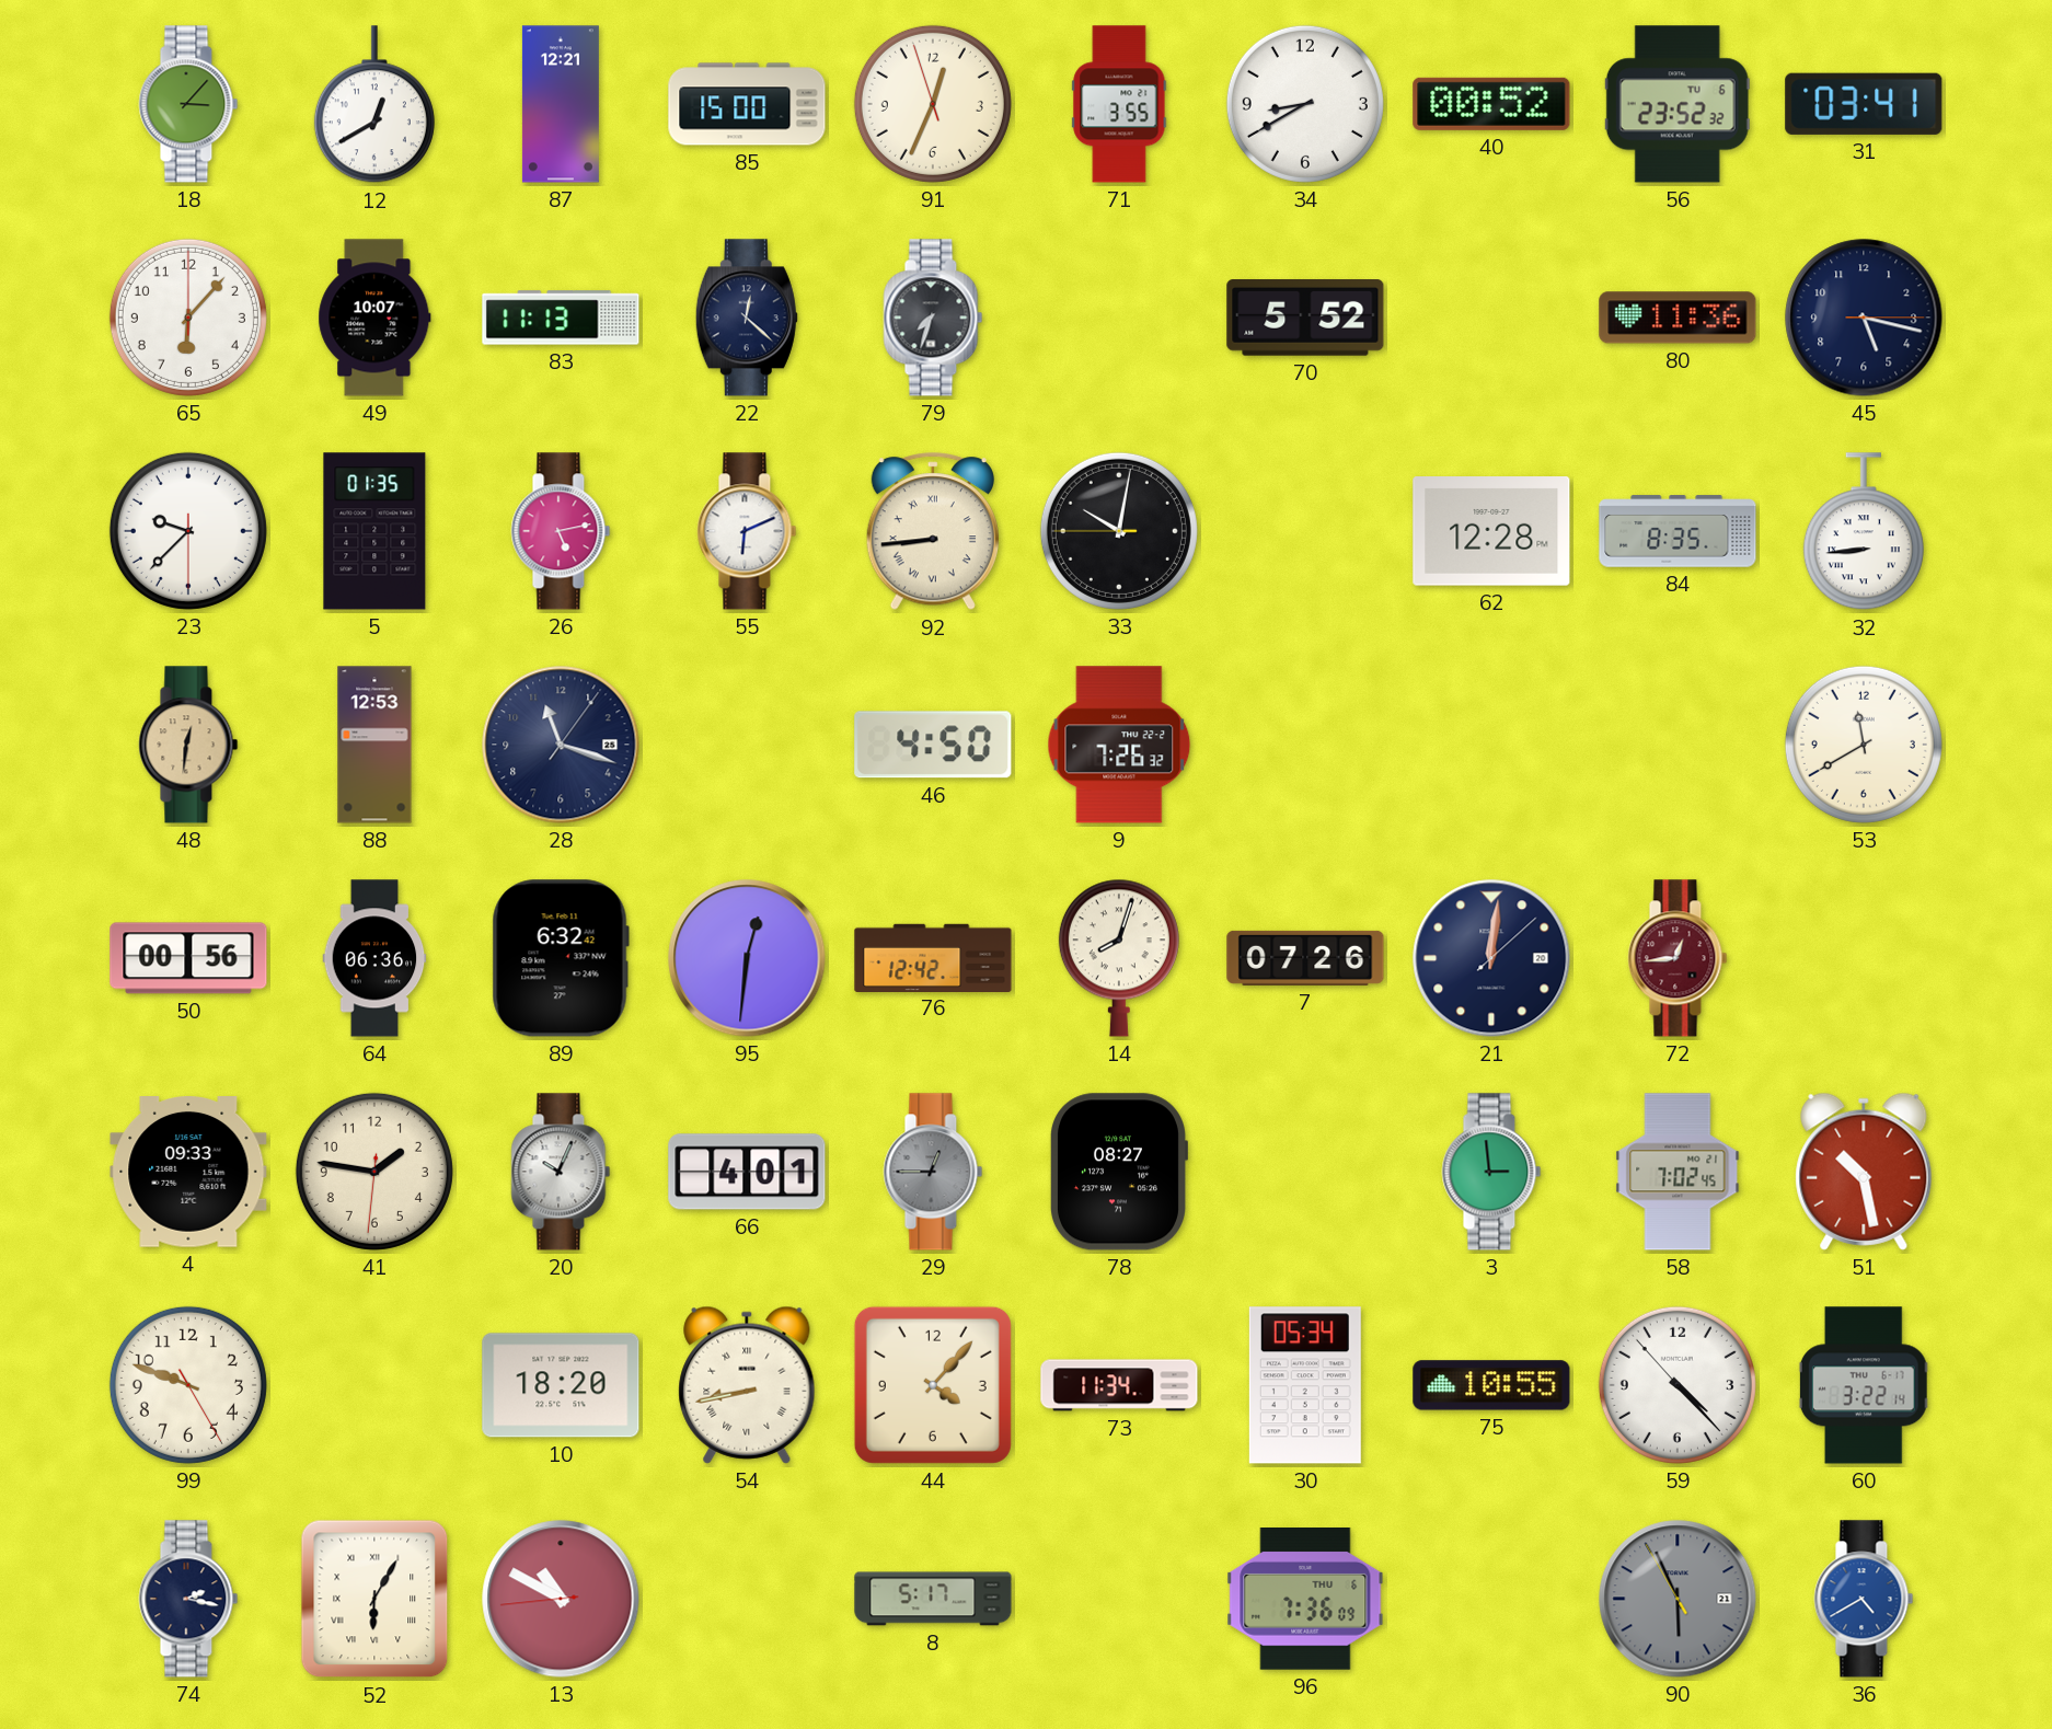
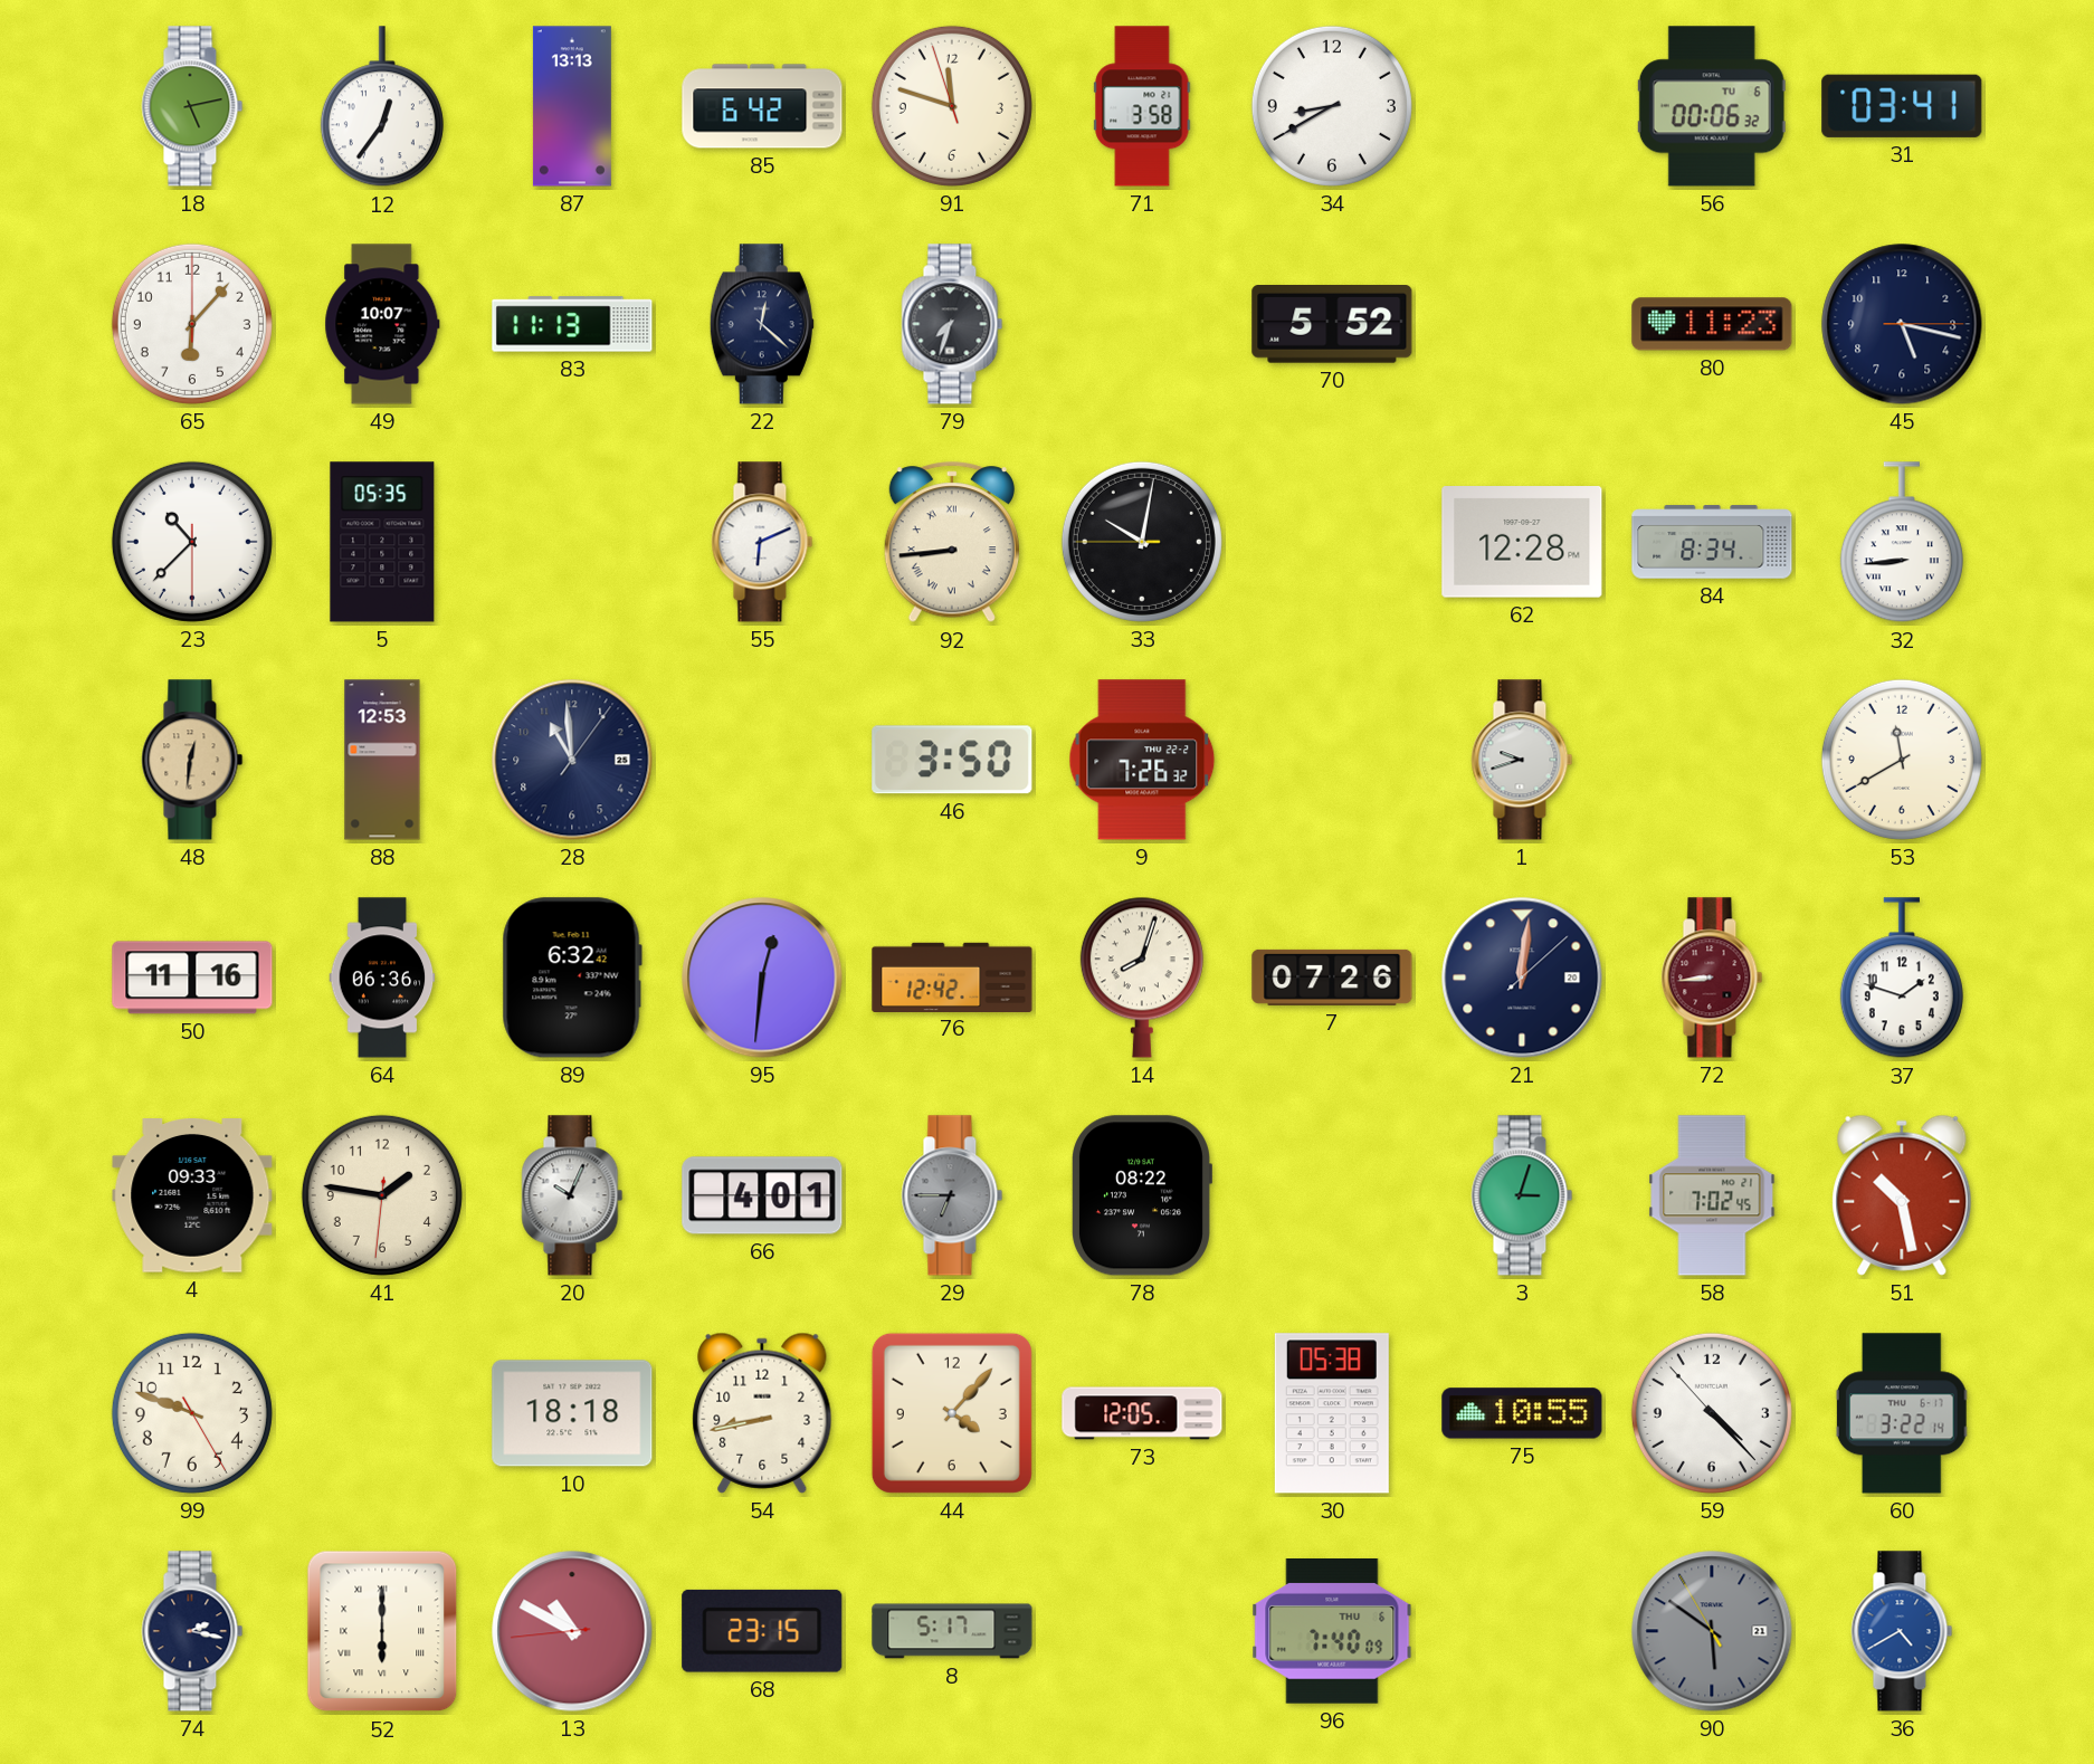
18: 3:07 -> 5:13 (192, 106)
12: 12:40 -> 12:36 (382, 107)
87: 12:21 -> 13:13 (572, 106)
85: 15:00 -> 6:42 (762, 106)
91: 12:33 -> 11:47 (952, 106)
71: 3:55 -> 3:58 (1142, 106)
40: 00:52 -> none (1491, 104)
56: 23:52 -> 00:06 (1712, 106)
80: 11:36 -> 11:23 (1712, 324)
23: 9:37 -> 10:37 (192, 542)
5: 01:35 -> 05:35 (382, 542)
26: 5:13 -> none (561, 531)
84: 8:35 -> 8:34 (1712, 542)
28: 11:18 -> 10:59 (572, 760)
46: 4:50 -> 3:50 (952, 760)
1: none -> 9:42 (1522, 760)
50: 00:56 -> 11:16 (192, 978)
72: 12:44 -> 8:44 (1712, 978)
37: none -> 1:48 (1902, 979)
29: 12:45 -> 6:45 (952, 1195)
78: 08:27 -> 08:22 (1141, 1195)
3: 2:59 -> 3:03 (1522, 1195)
10: 18:20 -> 18:18 (572, 1413)
54 numerals: Roman -> Arabic (762, 1413)
73: 11:34 -> 12:05 (1142, 1413)
30: 05:34 -> 05:38 (1332, 1413)
52: 6:05 -> 6:00 (382, 1631)
68: none -> 23:15 (762, 1631)
96: 7:36 -> 7:40 (1332, 1631)
90: 5:55 -> 5:50 (1712, 1631)
